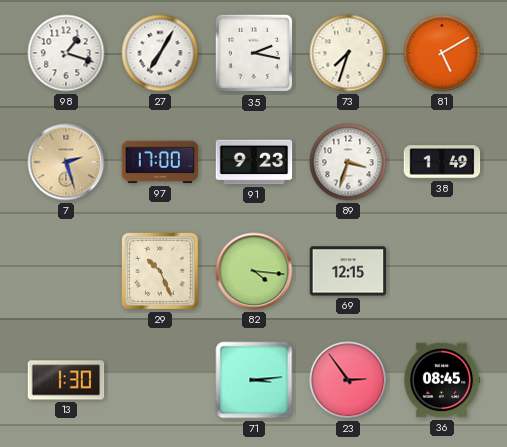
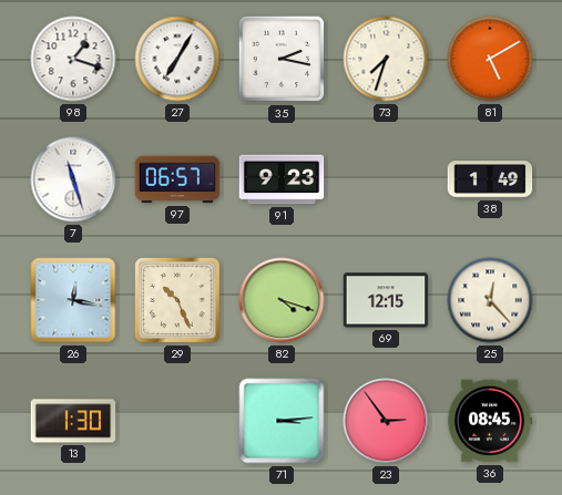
7: 2:27 -> 11:27 (73, 179)
7 dial: champagne -> white (73, 179)
97: 17:00 -> 06:57 (177, 179)
89: 3:33 -> none (348, 162)
26: none -> 12:17 (73, 300)
82: 4:16 -> 4:18 (282, 300)
25: none -> 12:23 (490, 300)
